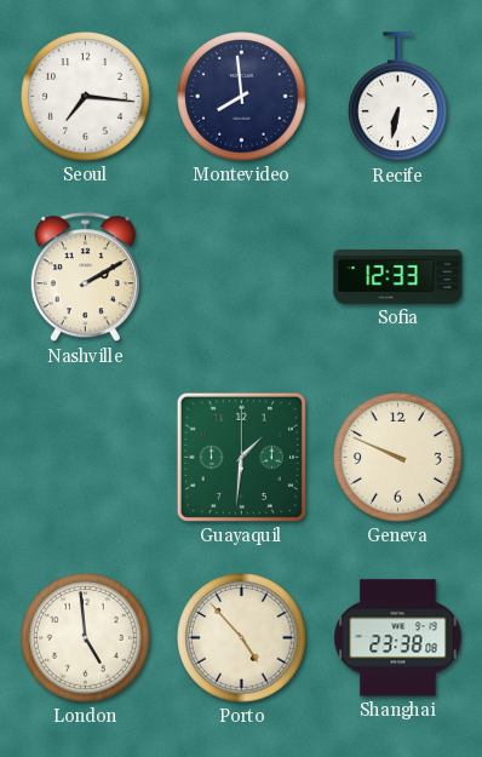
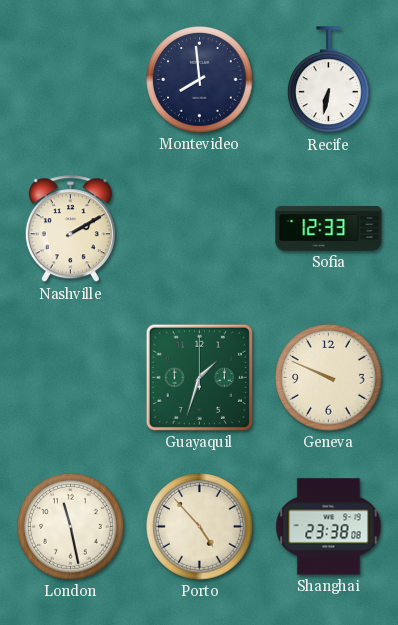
Seoul: 7:16 -> none (86, 97)
Guayaquil: 1:31 -> 1:33 (199, 377)
London: 4:59 -> 11:28 (71, 527)
